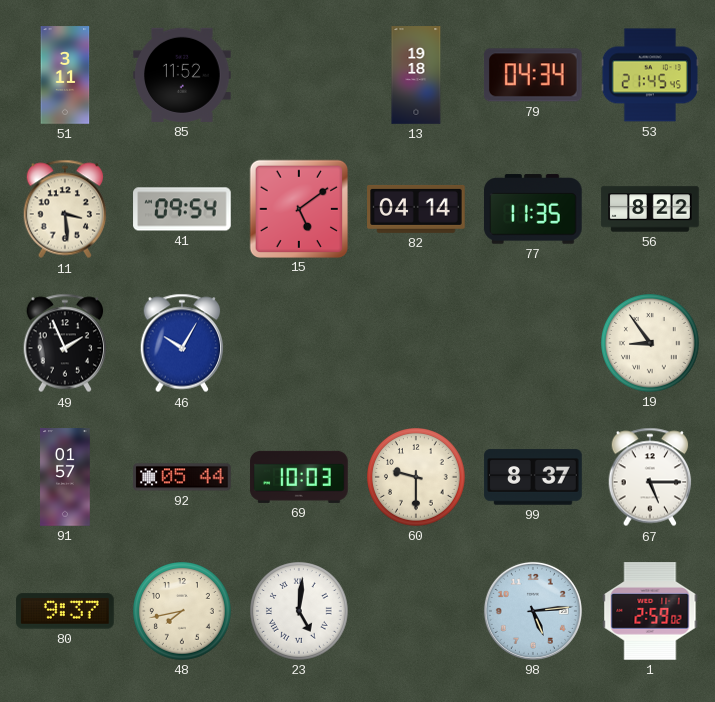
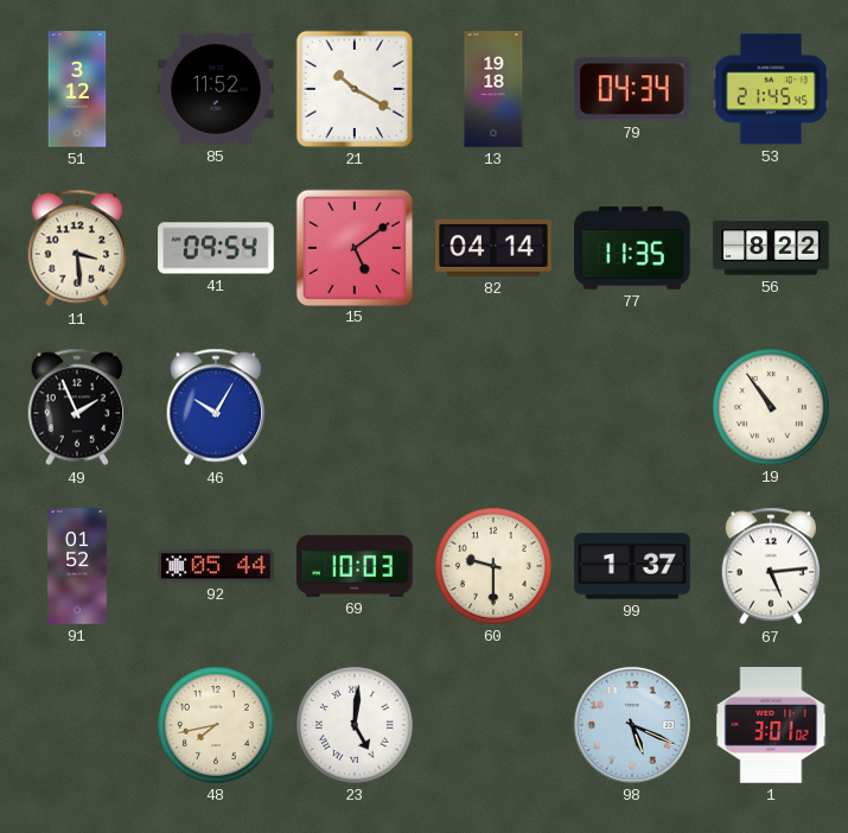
51: 3:11 -> 3:12 (77, 89)
21: none -> 10:20 (355, 89)
19: 8:54 -> 10:54 (772, 408)
91: 01:57 -> 01:52 (77, 566)
99: 8:37 -> 1:37 (632, 566)
67: 5:15 -> 5:14 (771, 566)
80: 9:37 -> none (65, 611)
98: 5:14 -> 5:19 (632, 725)
1: 2:59 -> 3:01 (771, 725)
